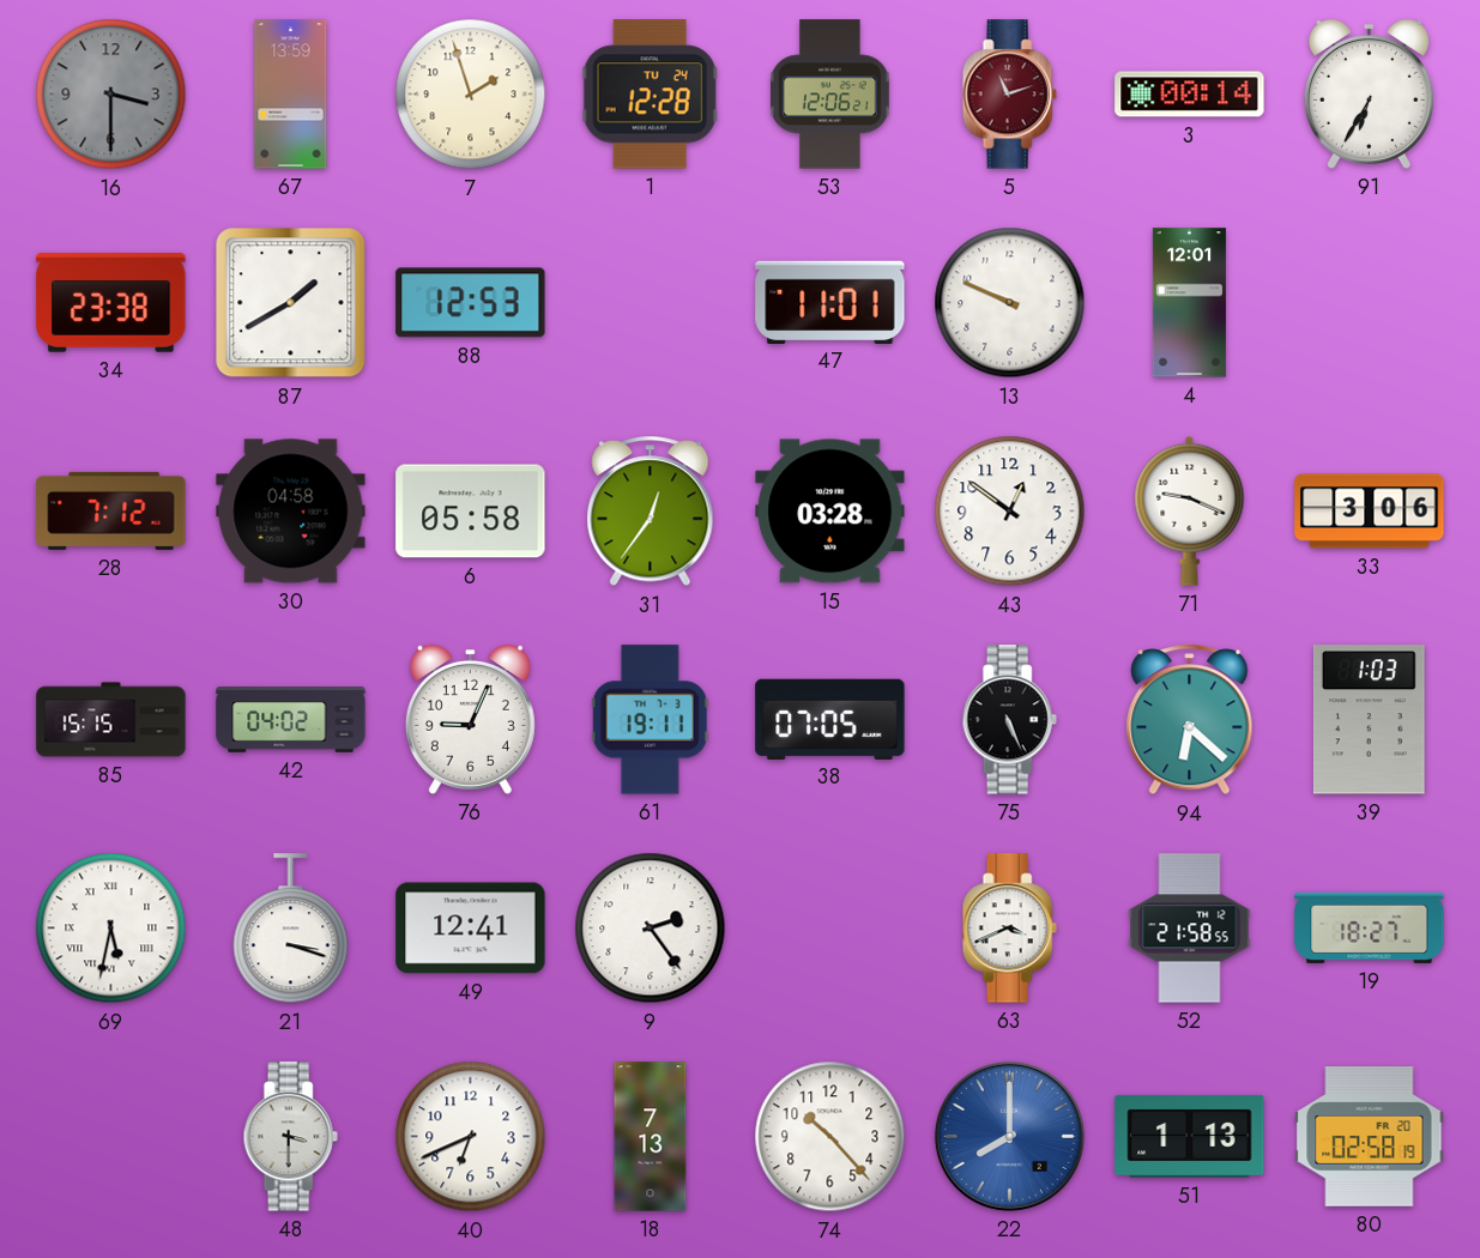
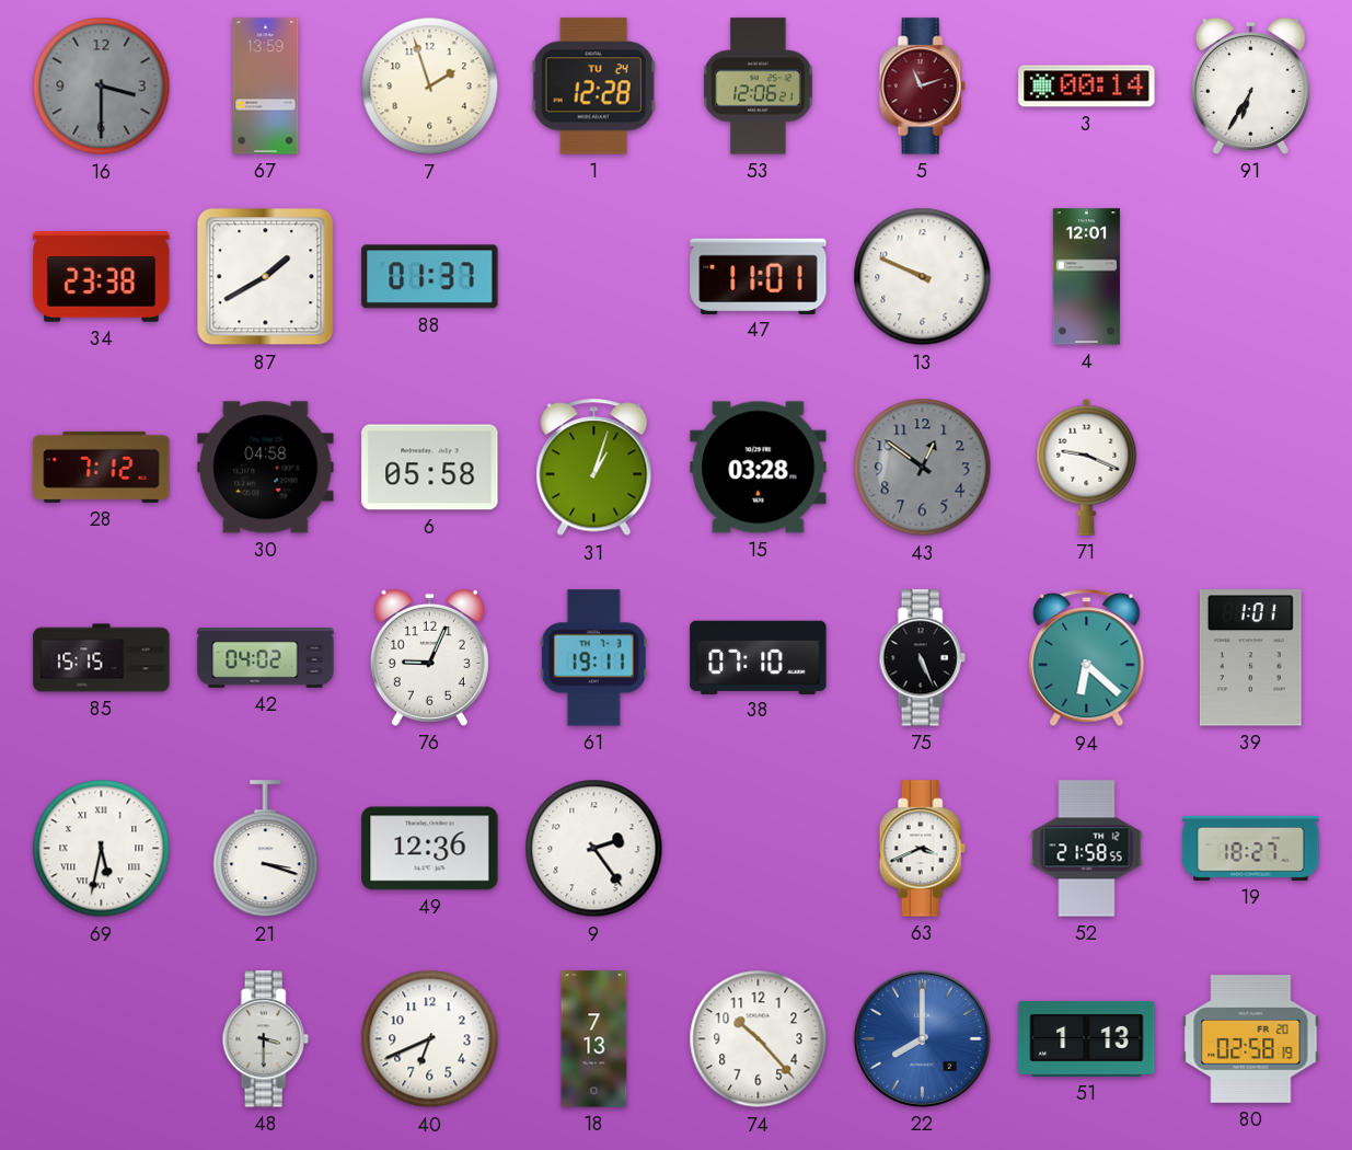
88: 12:53 -> 01:37 (430, 277)
31: 12:36 -> 1:03 (594, 468)
43 dial: white -> grey (923, 468)
33: 3:06 -> none (1370, 512)
38: 07:05 -> 07:10 (759, 657)
39: 1:03 -> 1:01 (1250, 658)
49: 12:41 -> 12:36 (430, 849)
